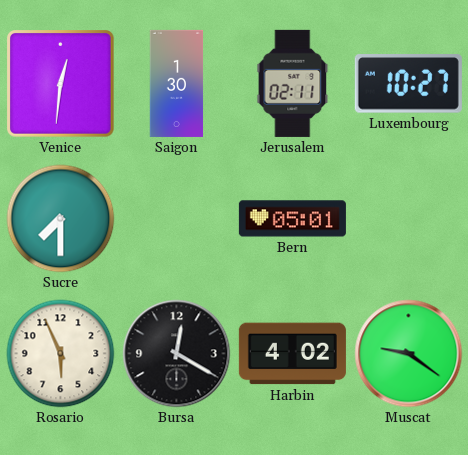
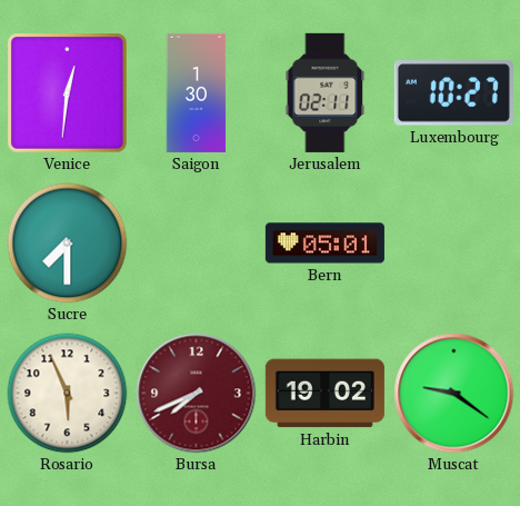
Bursa: 12:20 -> 7:41 (197, 394)
Bursa dial: black -> burgundy (197, 394)
Harbin: 4:02 -> 19:02 (324, 394)
